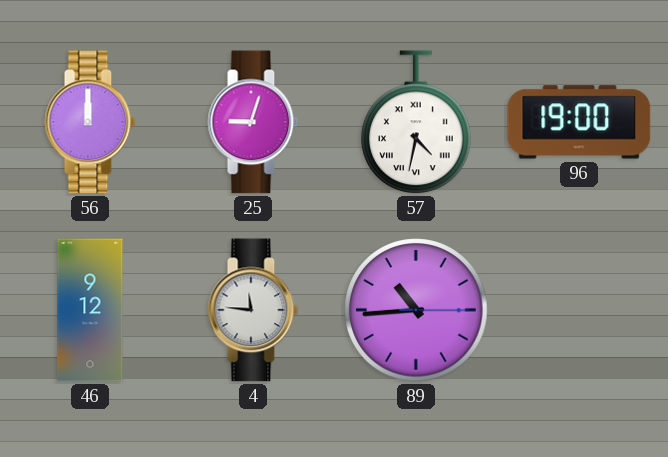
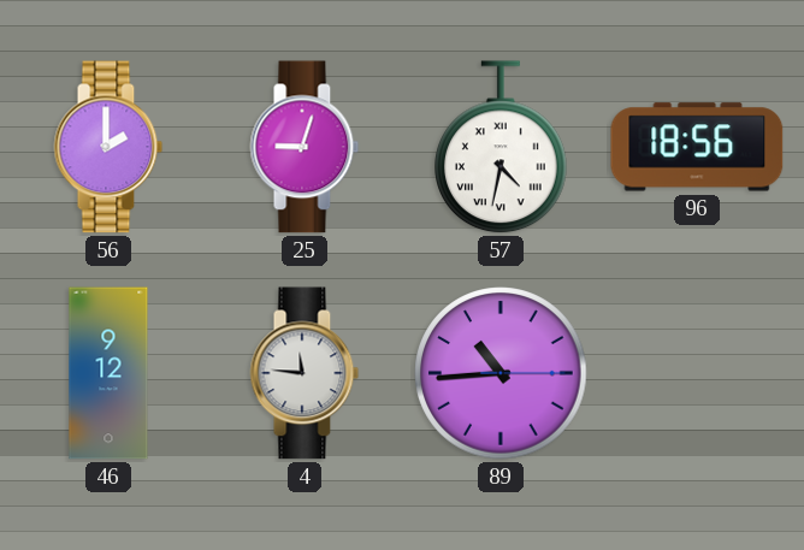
56: 12:00 -> 2:00 (108, 147)
96: 19:00 -> 18:56 (697, 147)
